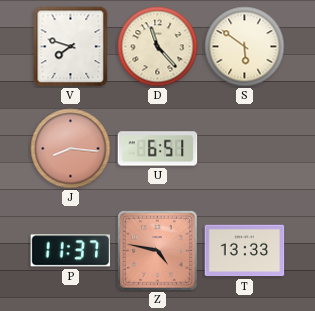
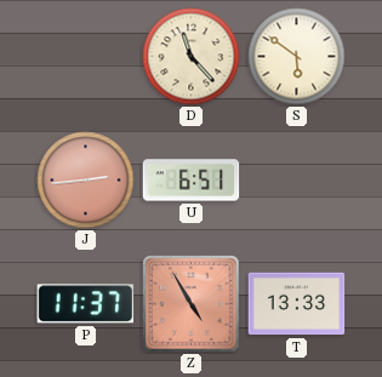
V: 7:48 -> none (71, 47)
J: 8:16 -> 2:44 (86, 181)
Z: 4:47 -> 4:55 (192, 304)
